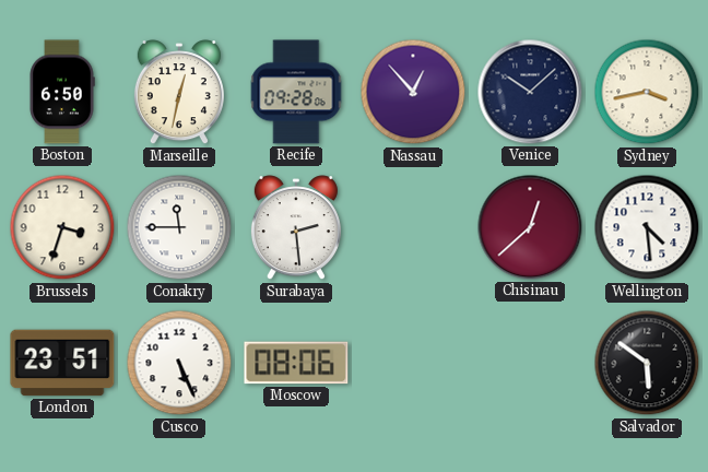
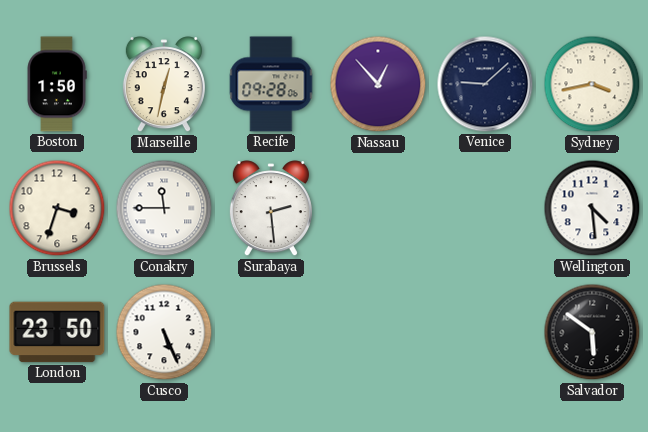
Boston: 6:50 -> 1:50 (57, 84)
Venice: 10:08 -> 9:08 (485, 84)
Chisinau: 12:38 -> none (530, 227)
London: 23:51 -> 23:50 (57, 332)
Moscow: 08:06 -> none (296, 363)
